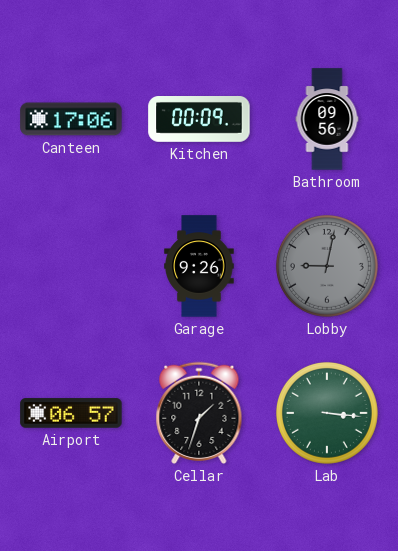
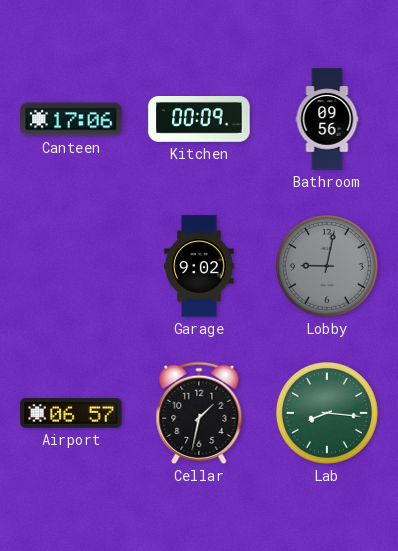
Garage: 9:26 -> 9:02 (199, 266)
Cellar: 1:33 -> 1:32 (199, 413)
Lab: 3:16 -> 8:16 (327, 413)
